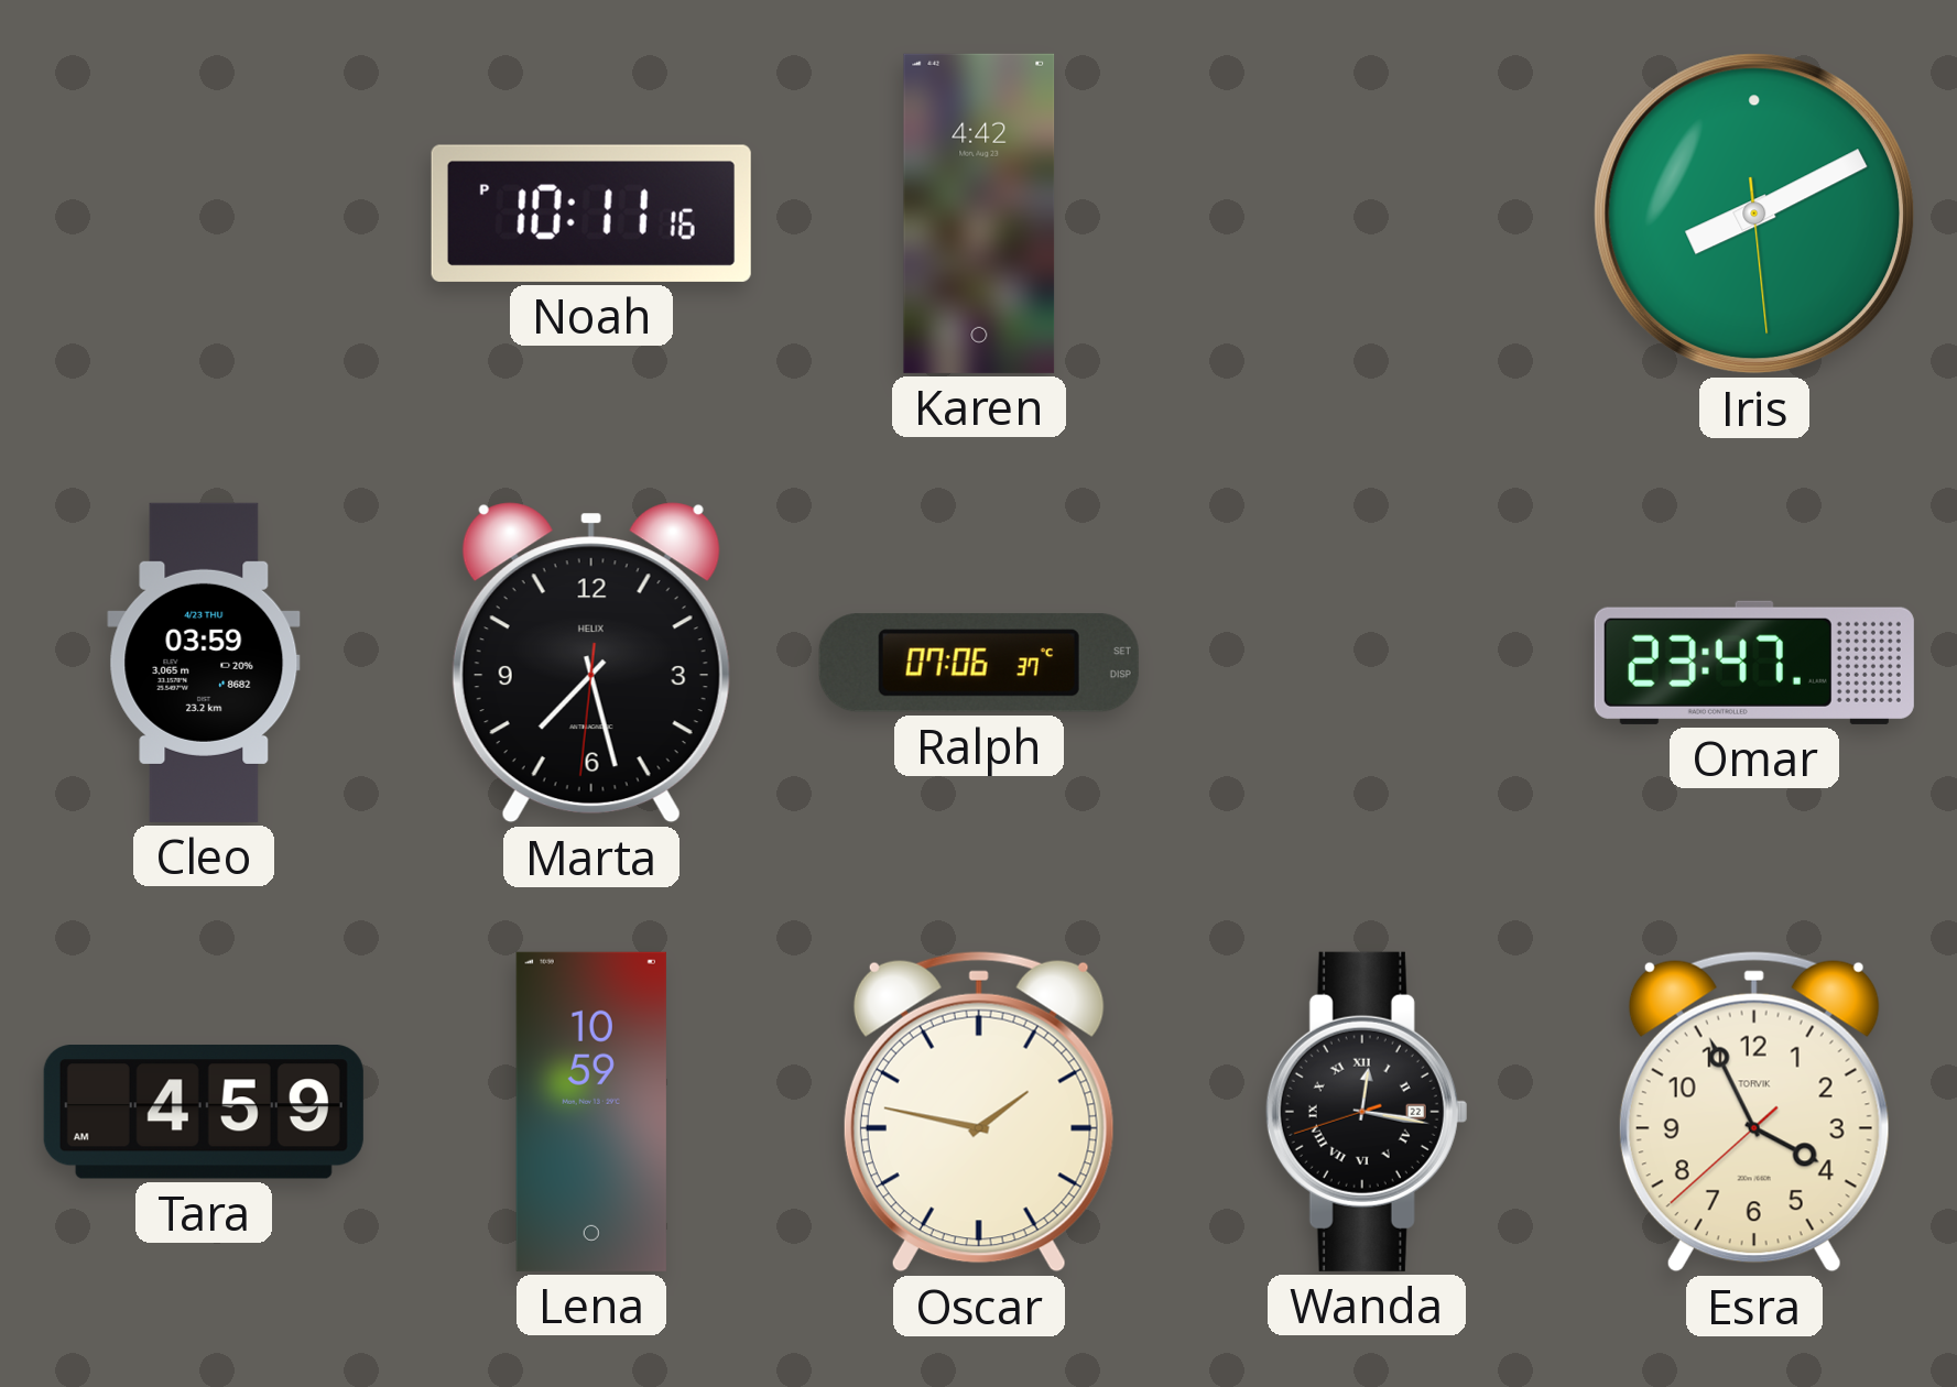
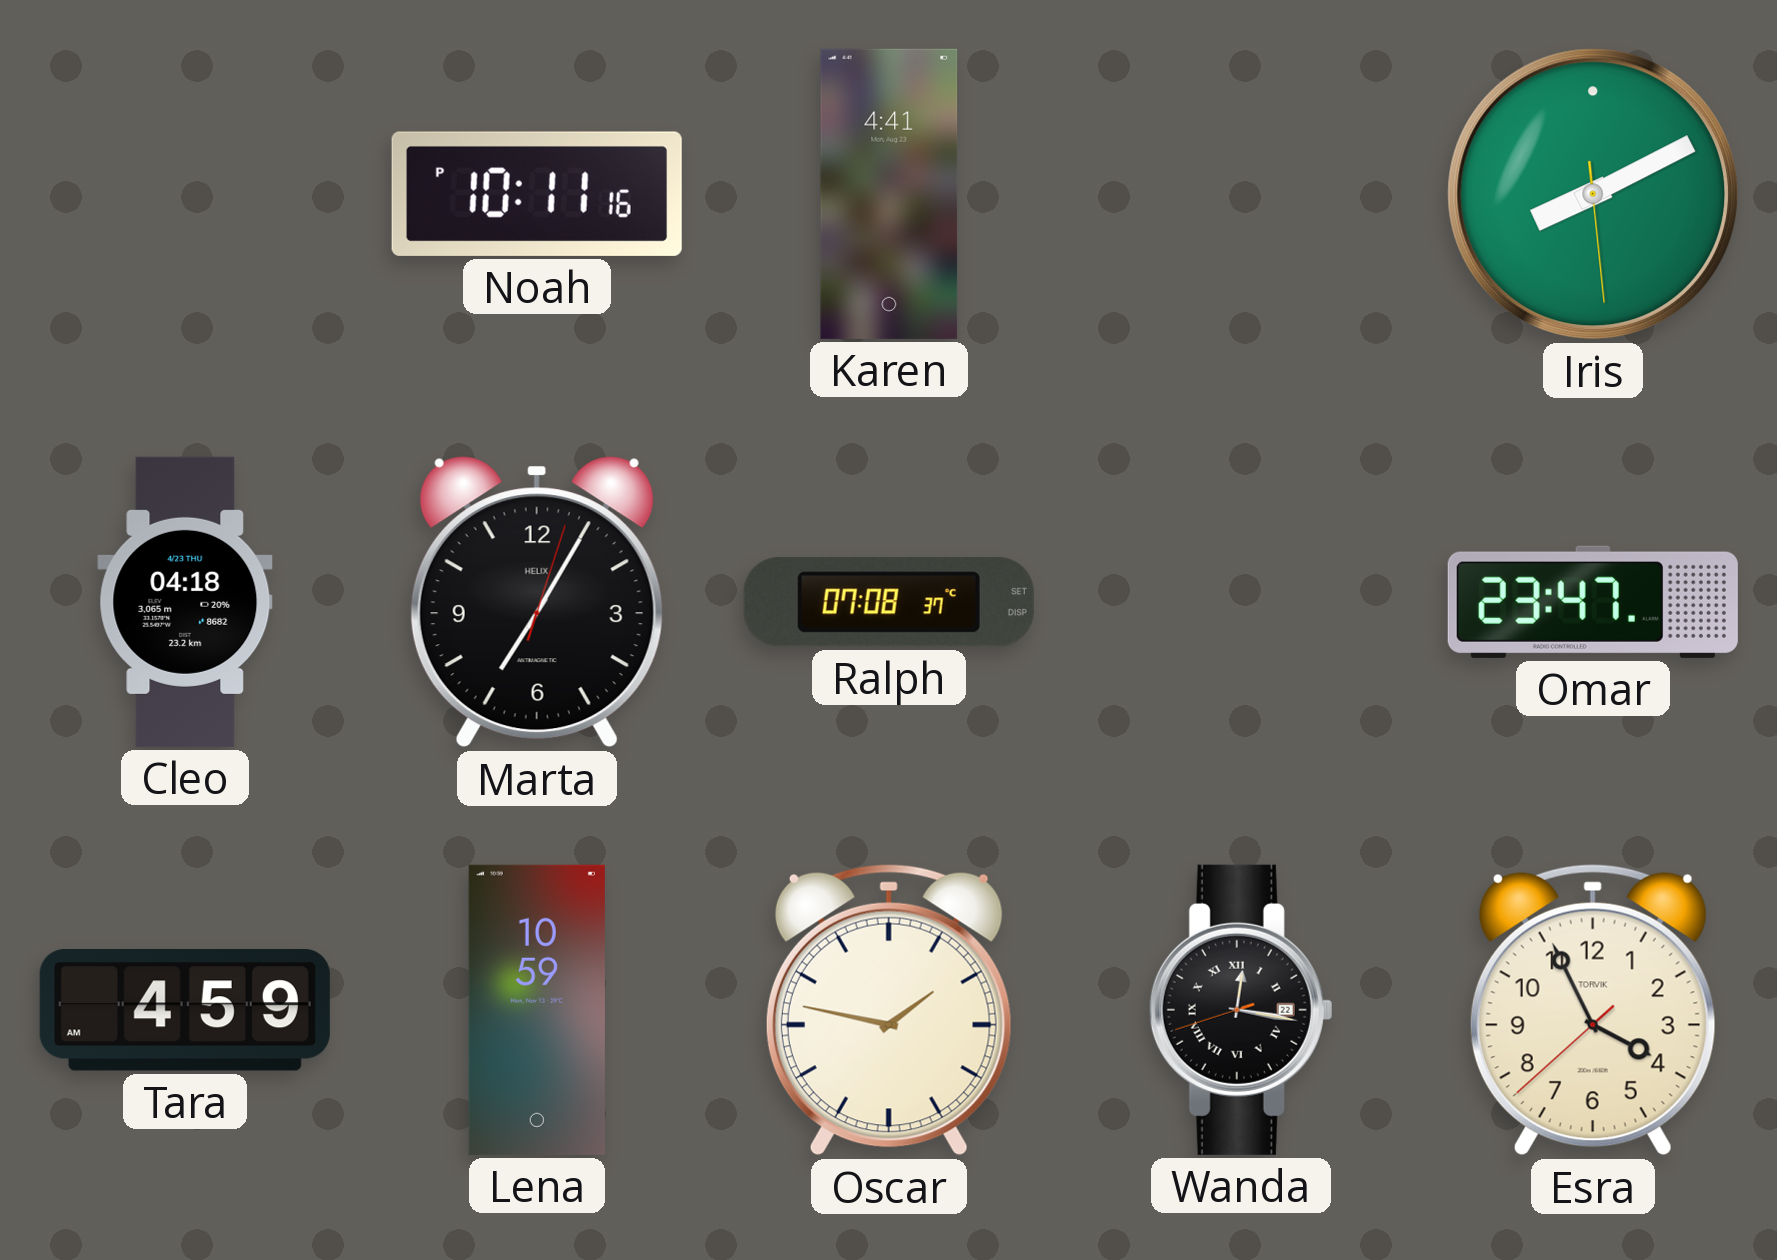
Karen: 4:42 -> 4:41 (889, 194)
Cleo: 03:59 -> 04:18 (185, 602)
Marta: 7:27 -> 7:05 (537, 602)
Ralph: 07:06 -> 07:08 (889, 602)
